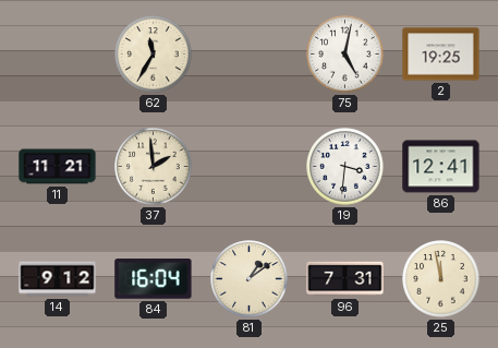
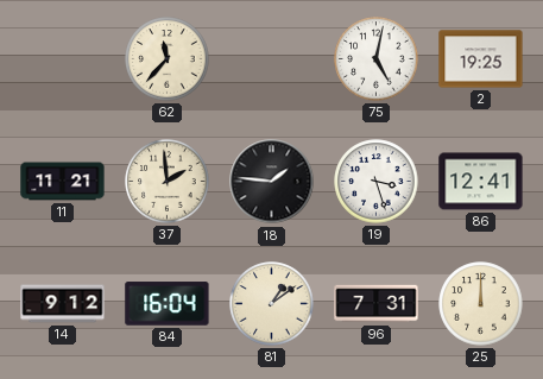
62: 11:35 -> 11:37 (168, 59)
18: none -> 1:46 (272, 182)
19: 3:31 -> 3:27 (377, 182)
25: 11:58 -> 12:00 (481, 304)
